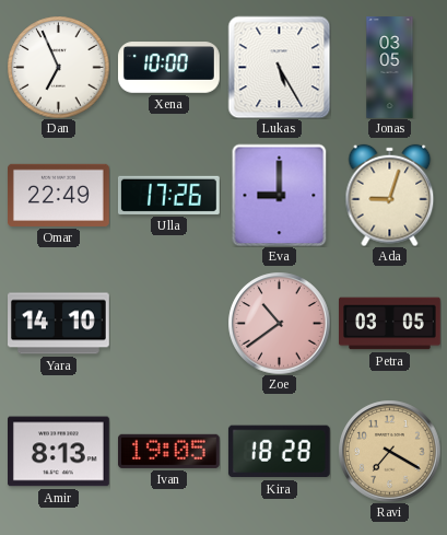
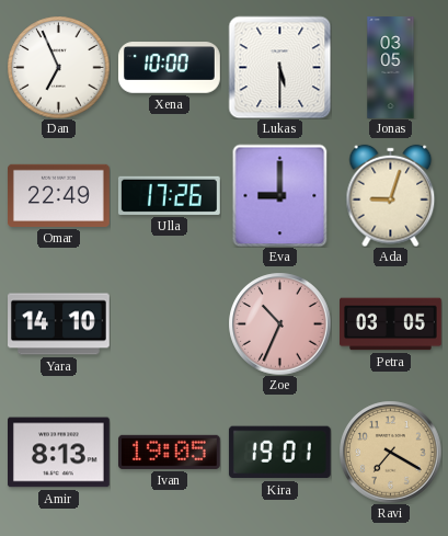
Lukas: 5:25 -> 5:30 (279, 67)
Zoe: 10:39 -> 10:34 (279, 323)
Kira: 18:28 -> 19:01 (279, 453)
